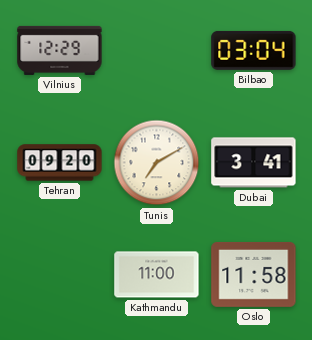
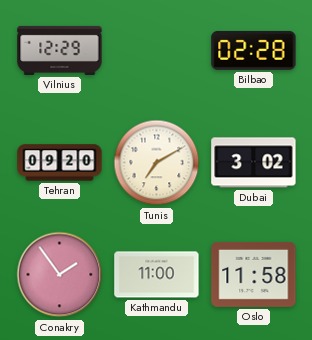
Bilbao: 03:04 -> 02:28 (254, 50)
Dubai: 3:41 -> 3:02 (254, 163)
Conakry: none -> 1:54 (60, 275)
